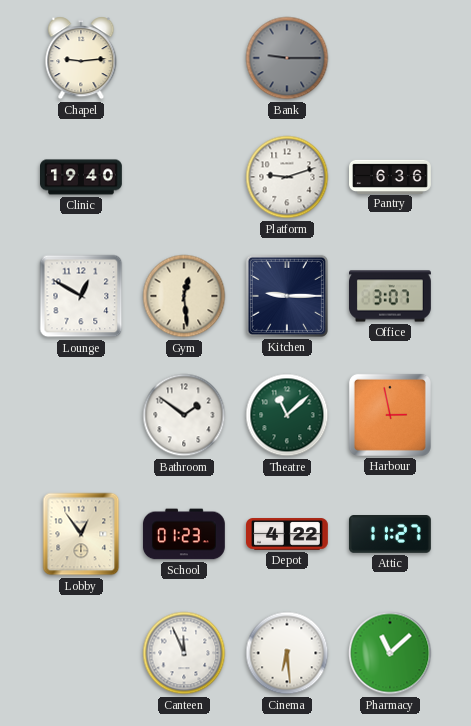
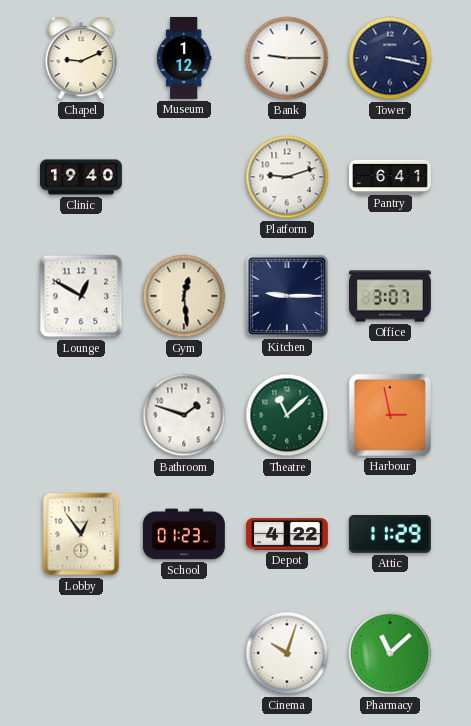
Chapel: 9:14 -> 9:11 (81, 58)
Museum: none -> 1:12 (184, 59)
Bank dial: grey -> white (287, 58)
Tower: none -> 3:17 (390, 58)
Pantry: 6:36 -> 6:41 (391, 176)
Bathroom: 1:51 -> 1:48 (184, 415)
Attic: 11:27 -> 11:29 (390, 535)
Canteen: 11:56 -> none (184, 653)
Cinema: 6:29 -> 10:03 (287, 653)
